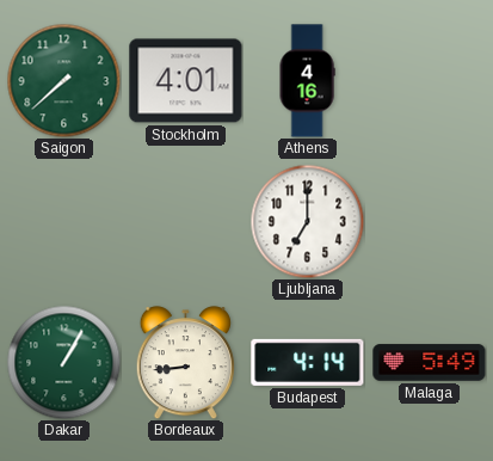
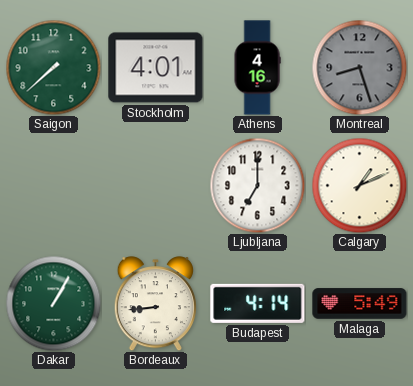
Montreal: none -> 8:27 (359, 67)
Calgary: none -> 1:11 (359, 185)
